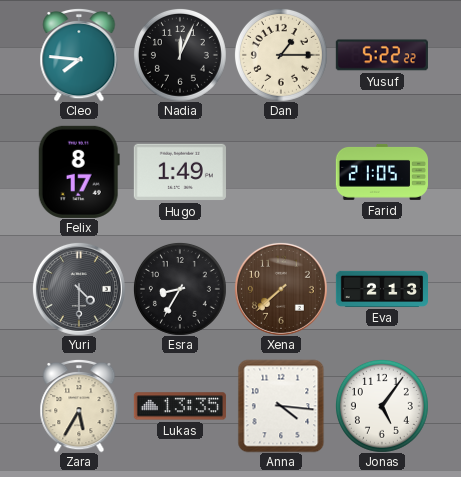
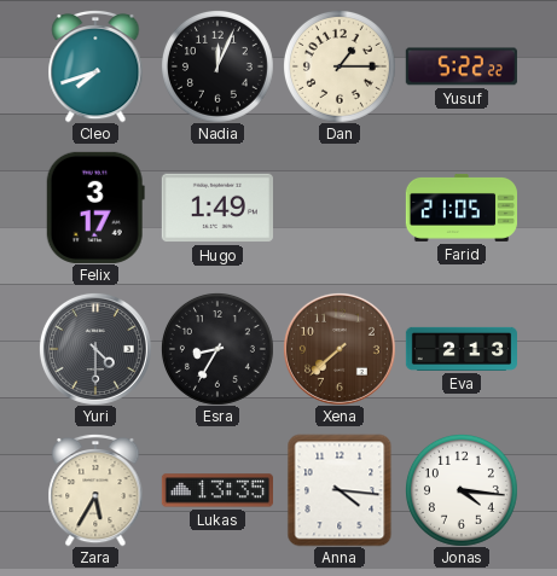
Cleo: 7:46 -> 7:42 (95, 66)
Felix: 8:17 -> 3:17 (95, 208)
Jonas: 5:06 -> 4:16 (462, 490)
